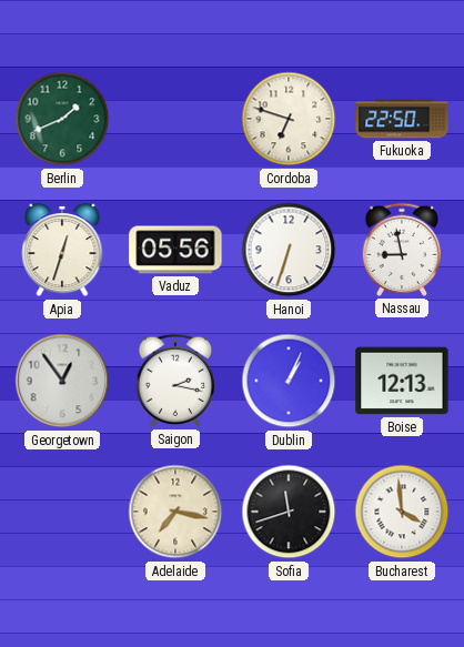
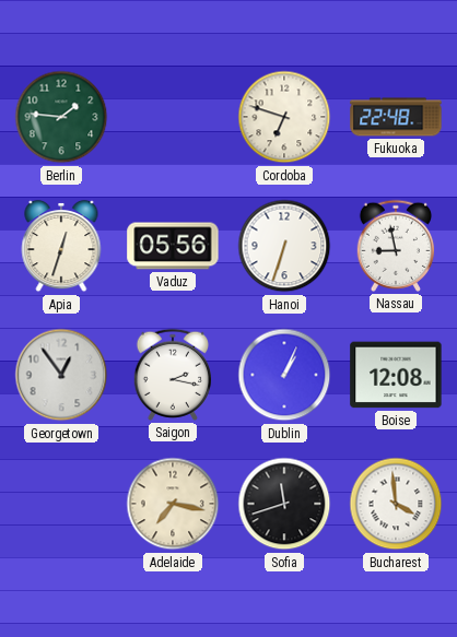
Berlin: 1:41 -> 1:46 (61, 117)
Fukuoka: 22:50 -> 22:48 (396, 117)
Boise: 12:13 -> 12:08 (396, 375)
